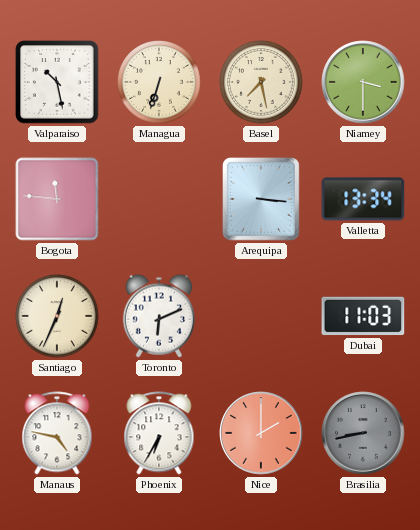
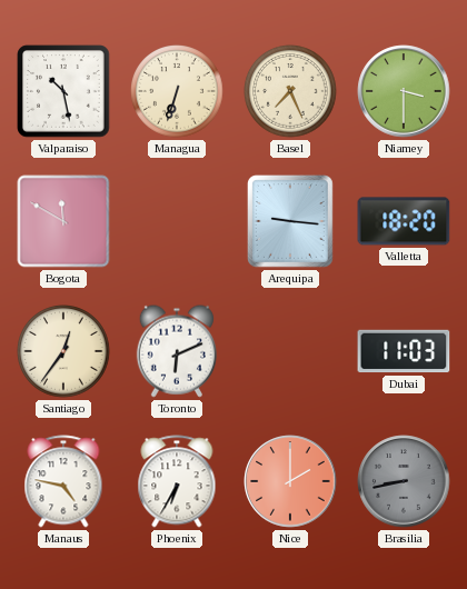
Basel: 7:28 -> 7:26 (291, 92)
Bogota: 11:46 -> 11:50 (63, 221)
Arequipa: 3:16 -> 9:16 (291, 222)
Valletta: 13:34 -> 18:20 (404, 221)
Santiago: 12:34 -> 12:36 (64, 352)
